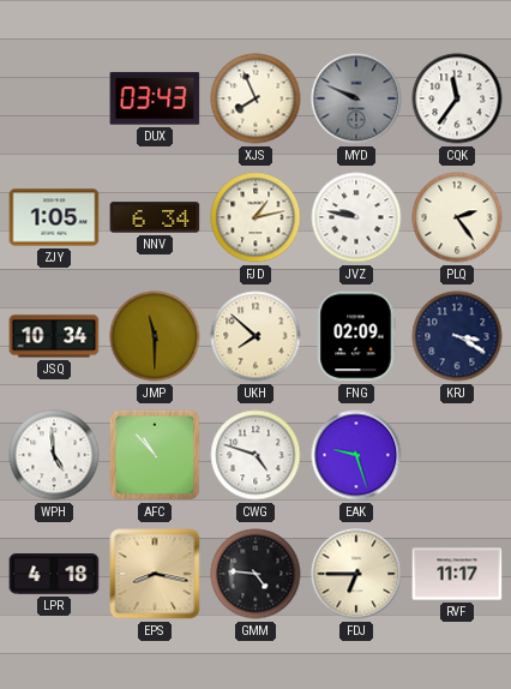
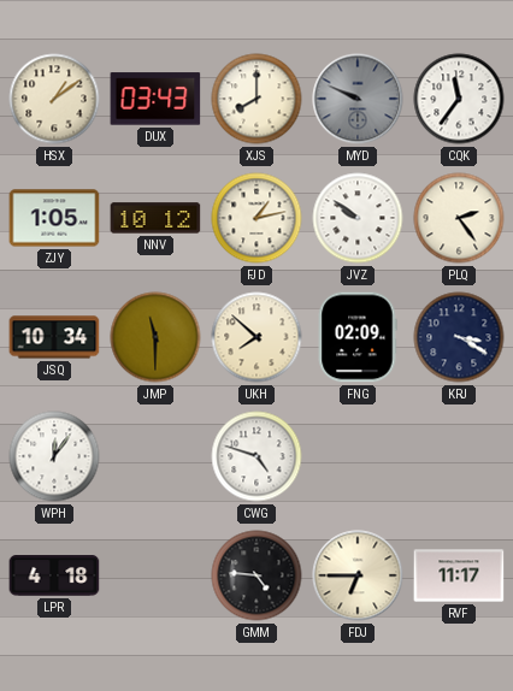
HSX: none -> 1:09 (54, 99)
XJS: 7:56 -> 8:00 (256, 99)
NNV: 6:34 -> 10:12 (155, 218)
JVZ: 9:47 -> 9:51 (358, 218)
WPH: 4:59 -> 12:06 (54, 456)
AFC: 10:53 -> none (155, 455)
EAK: 9:27 -> none (356, 455)
EPS: 8:17 -> none (155, 574)
